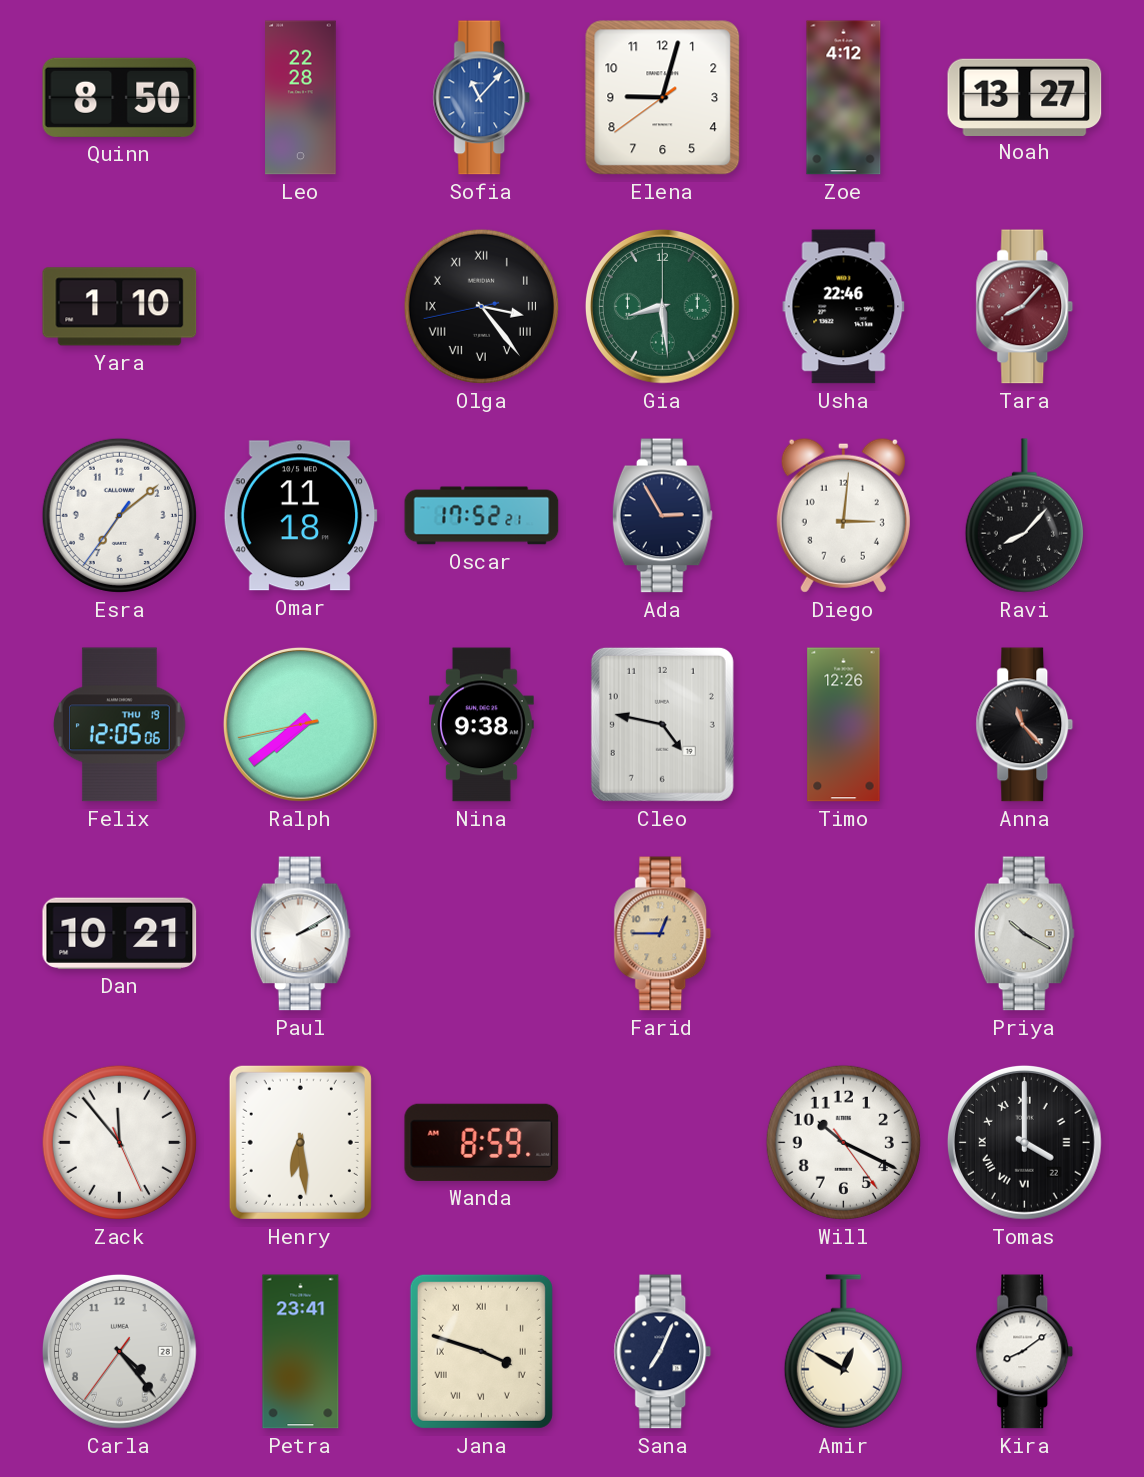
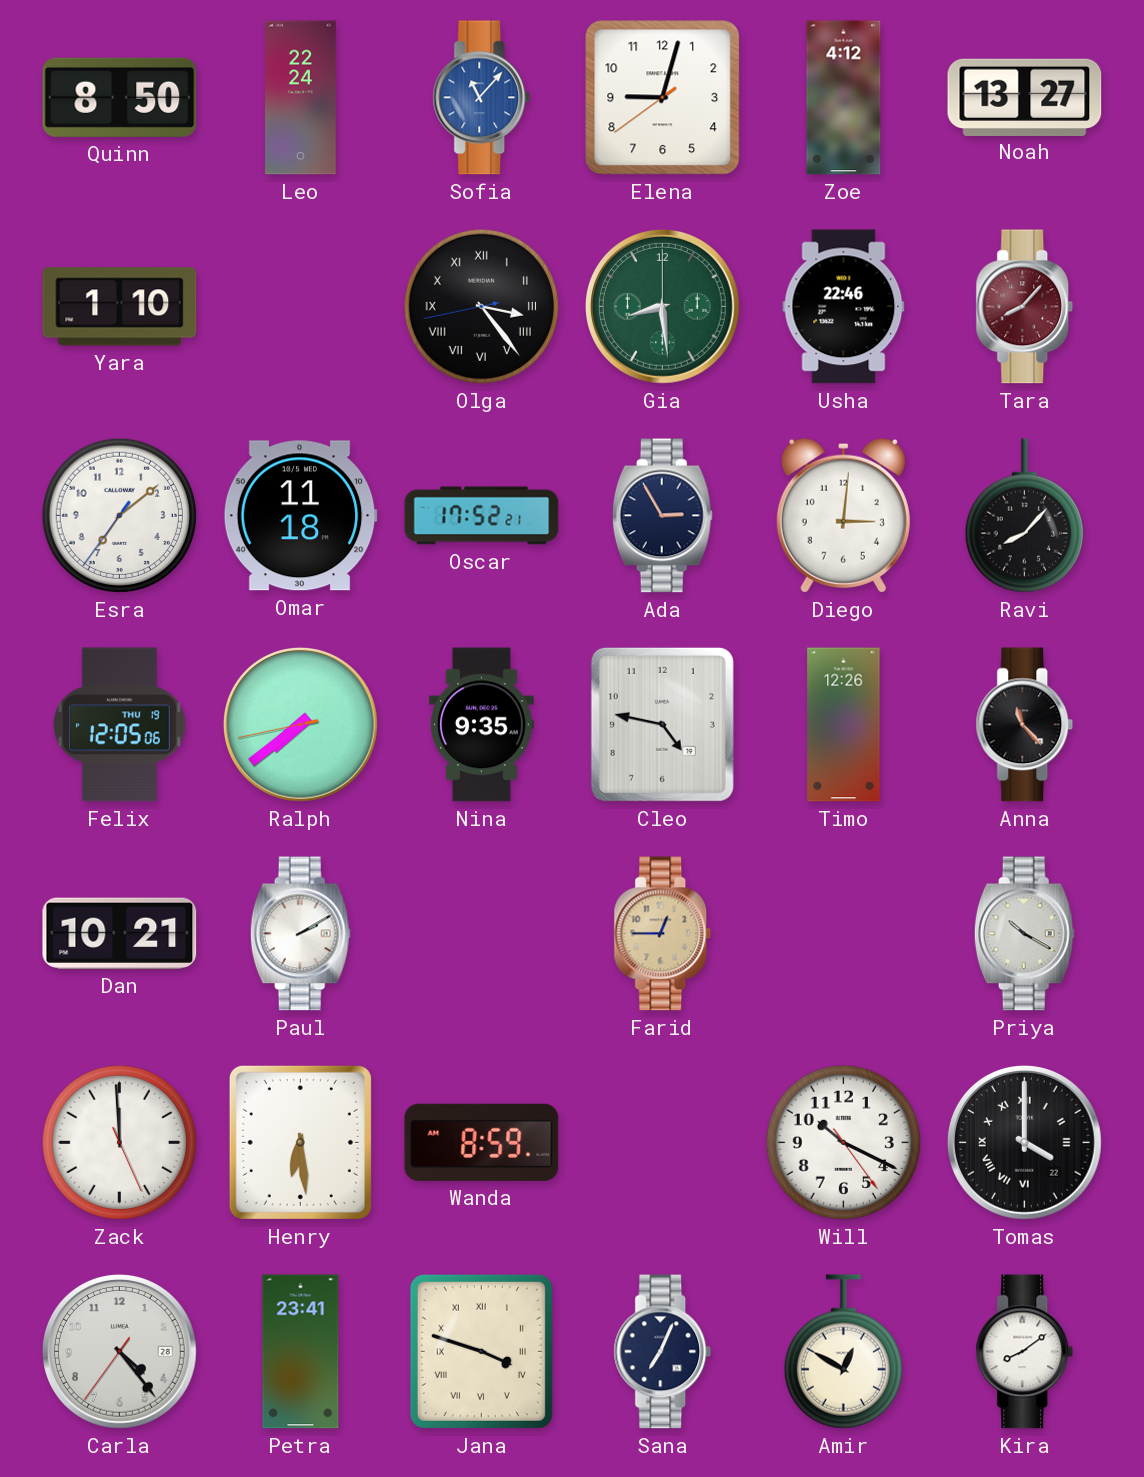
Leo: 22:28 -> 22:24 (301, 98)
Nina: 9:38 -> 9:35 (482, 725)
Zack: 11:53 -> 11:59 (119, 1142)
